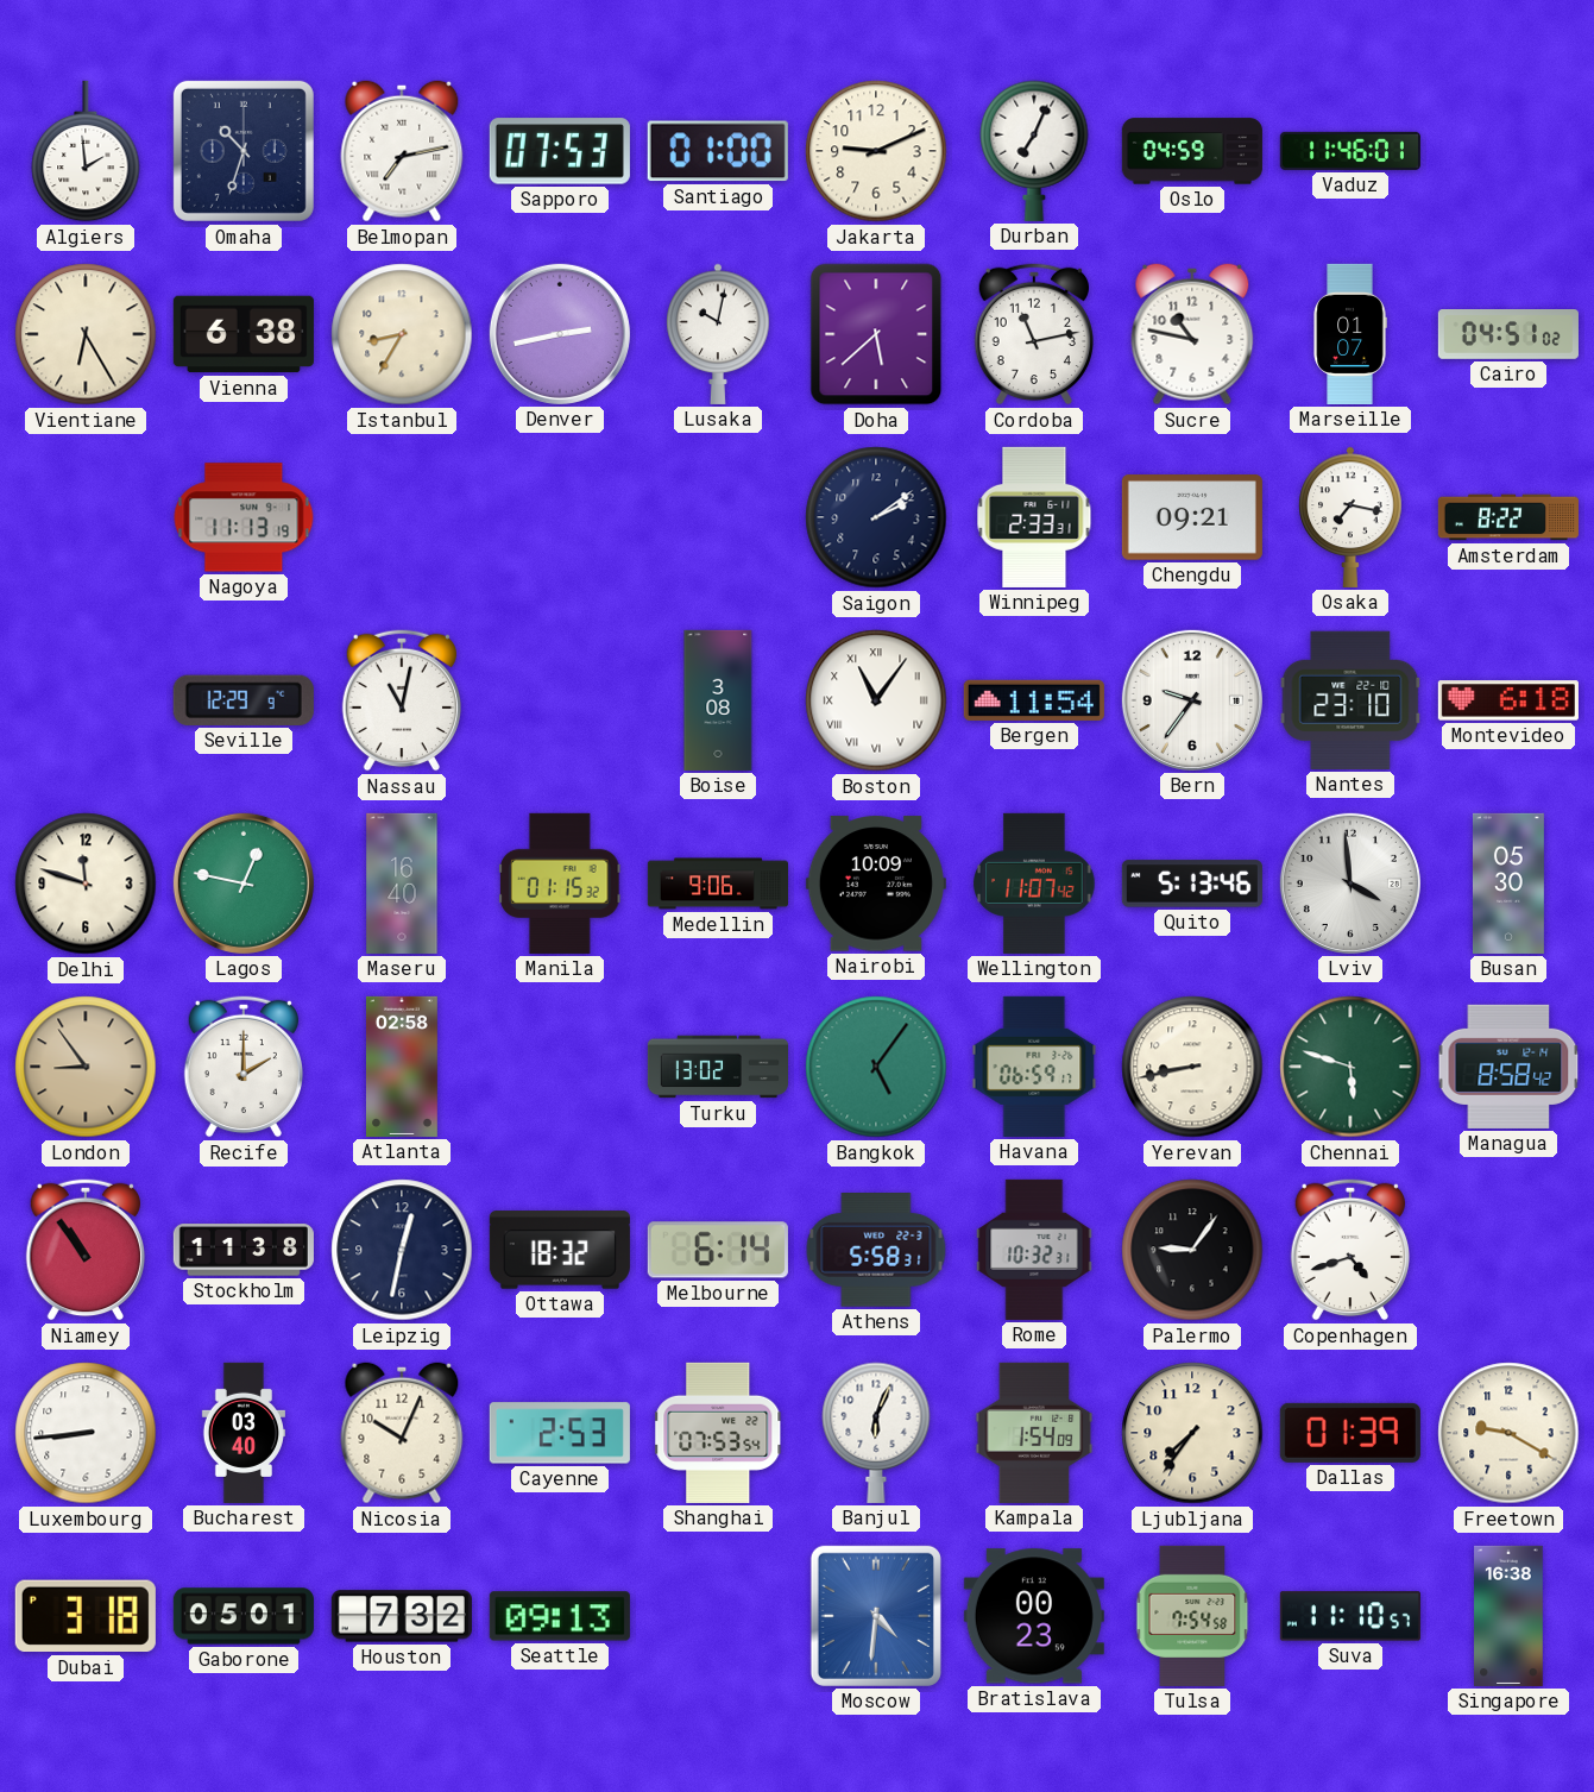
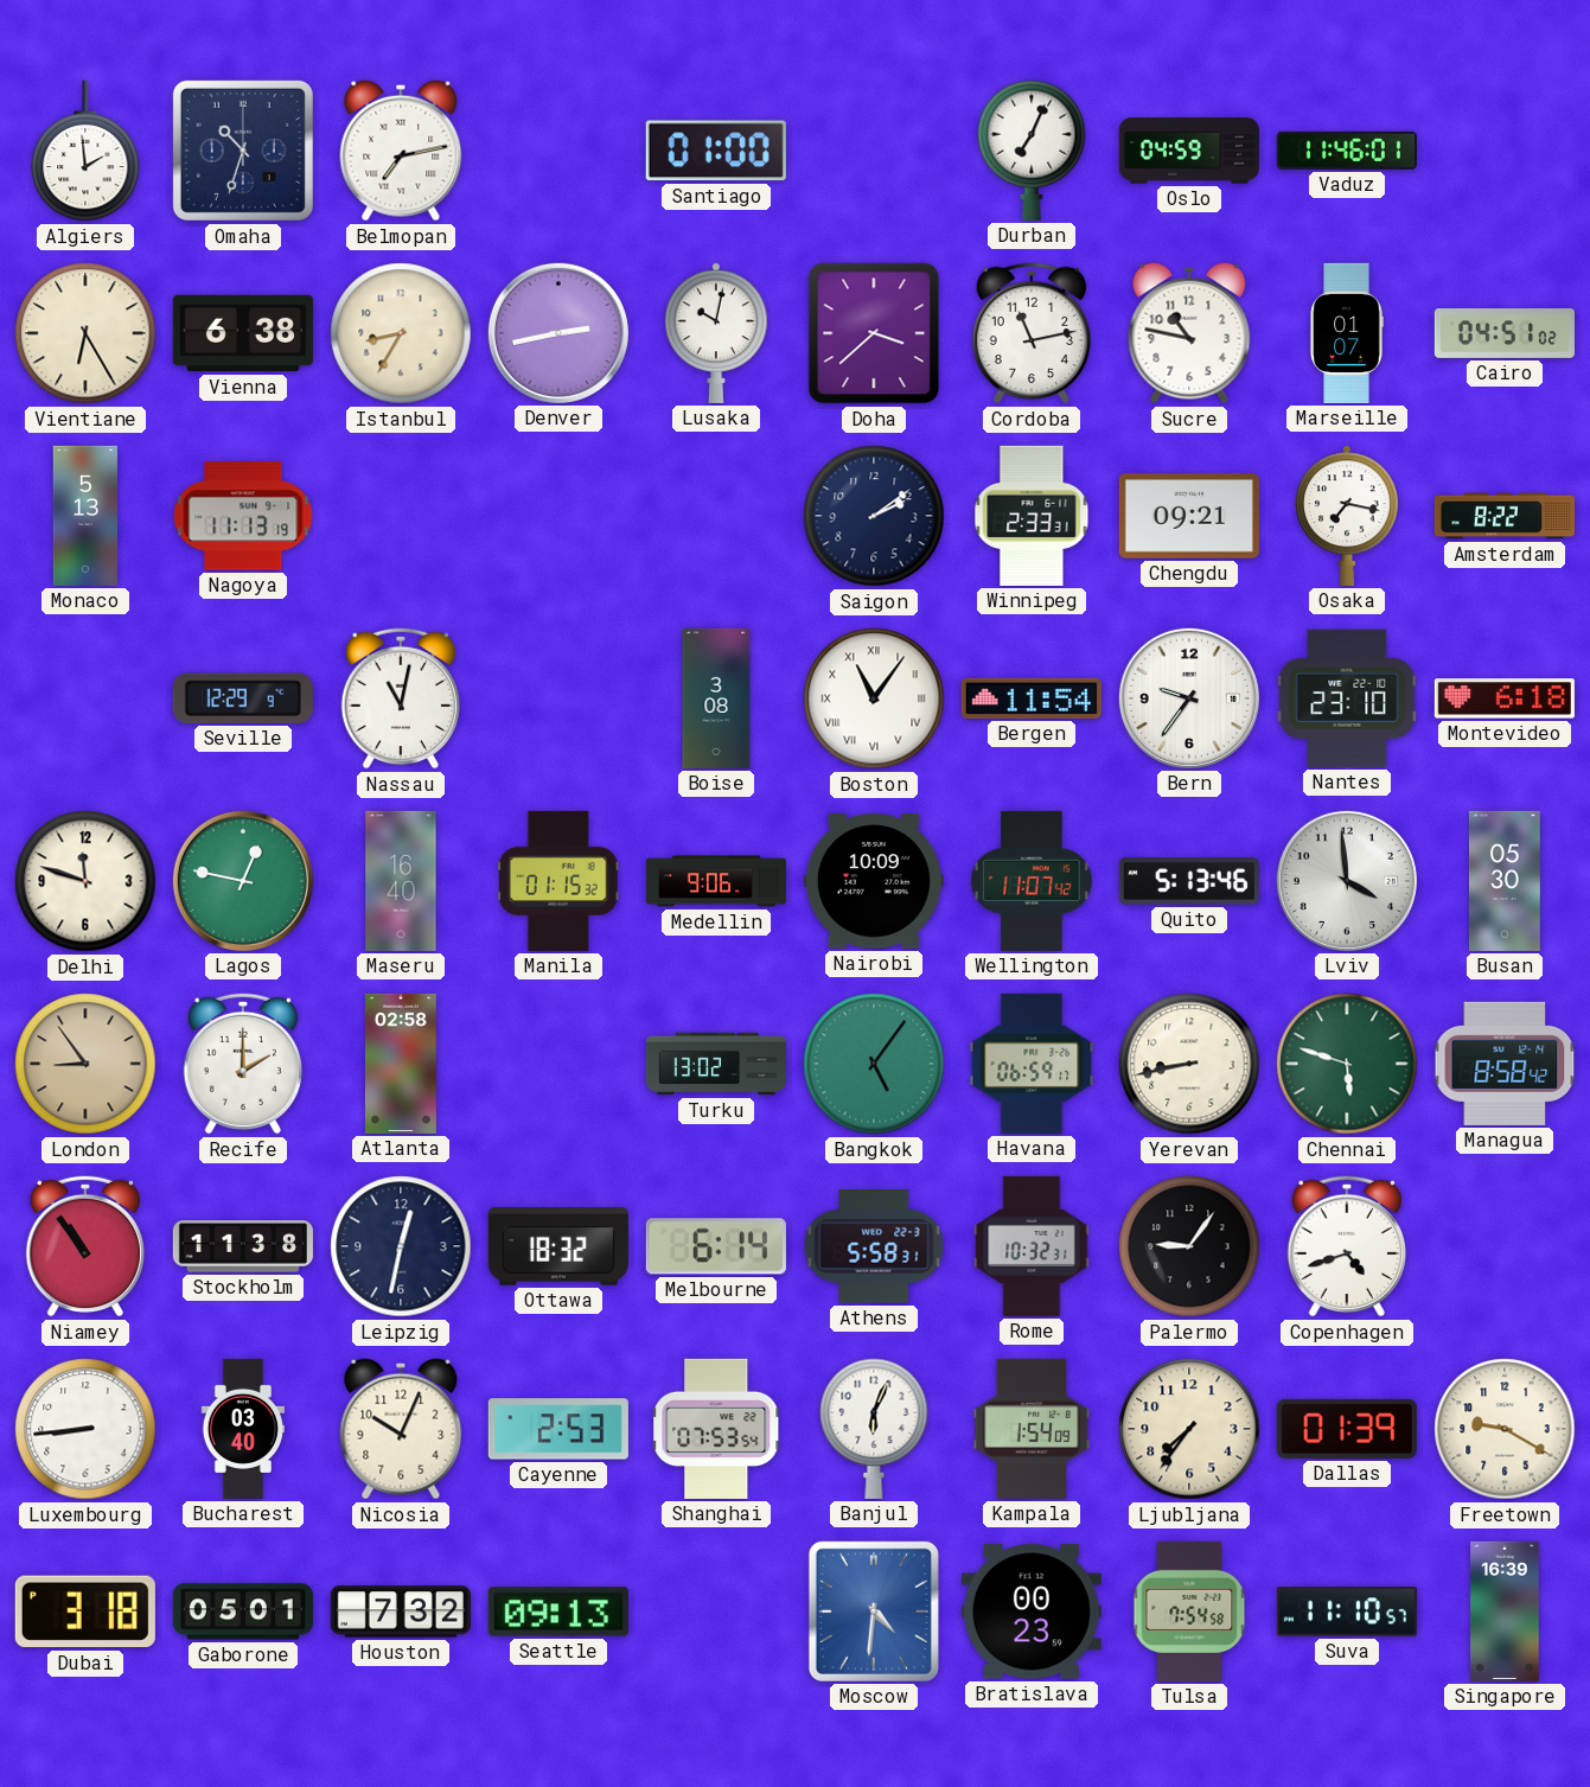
Sapporo: 07:53 -> none (560, 151)
Jakarta: 9:11 -> none (876, 151)
Doha: 5:38 -> 3:38 (874, 333)
Monaco: none -> 5:13 (84, 516)
Singapore: 16:38 -> 16:39 (1505, 1612)
